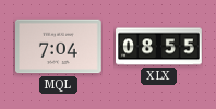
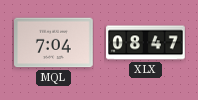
XLX: 08:55 -> 08:47 (146, 43)
